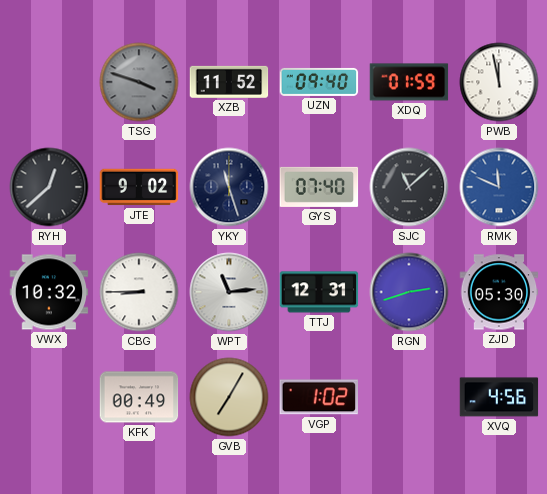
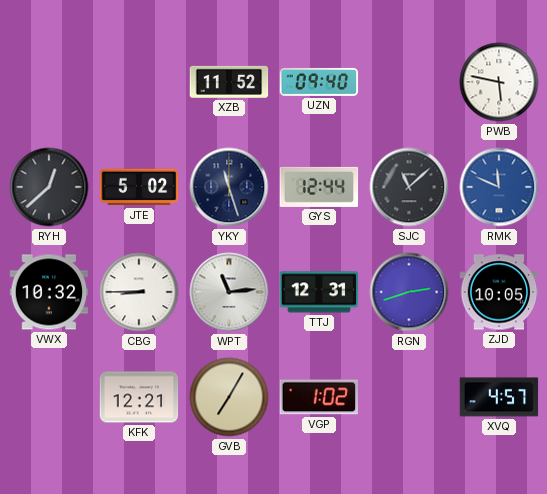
TSG: 3:48 -> none (139, 82)
XDQ: 01:59 -> none (409, 82)
PWB: 11:58 -> 5:47 (499, 82)
JTE: 9:02 -> 5:02 (139, 187)
GYS: 07:40 -> 12:44 (319, 187)
ZJD: 05:30 -> 10:05 (499, 292)
KFK: 00:49 -> 12:21 (139, 397)
XVQ: 4:56 -> 4:57 (499, 397)
